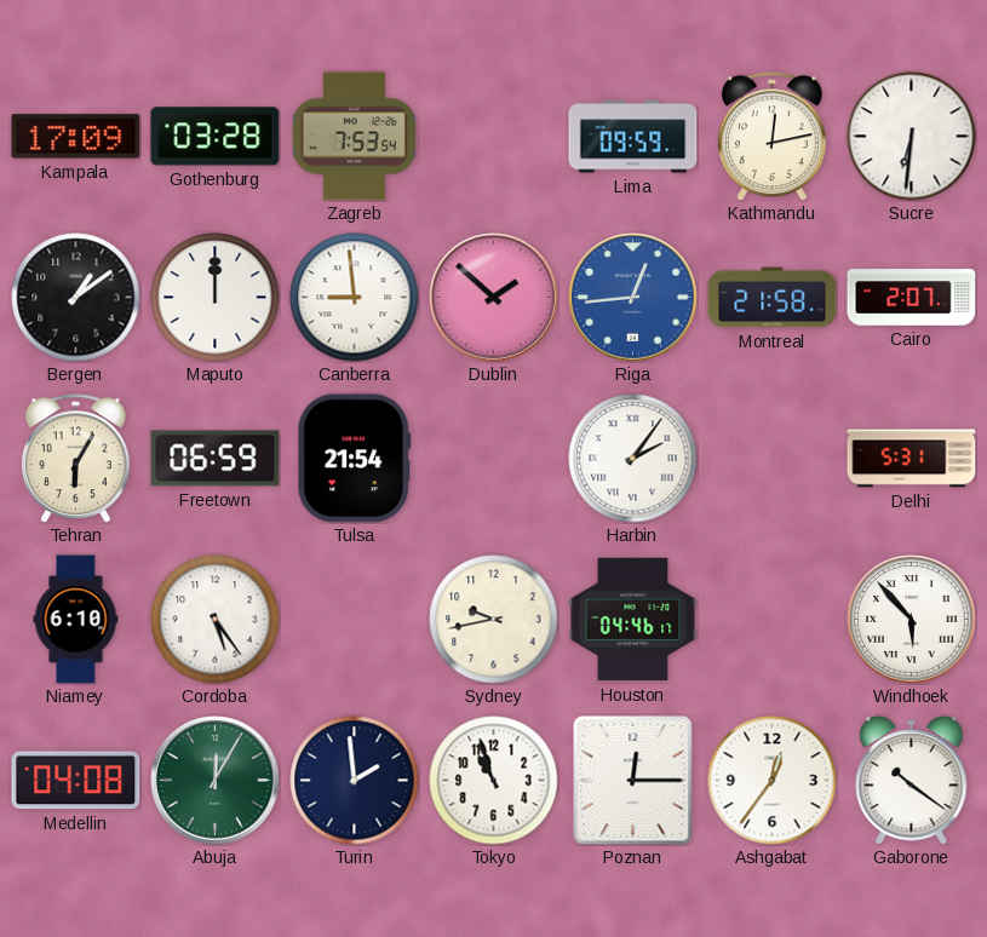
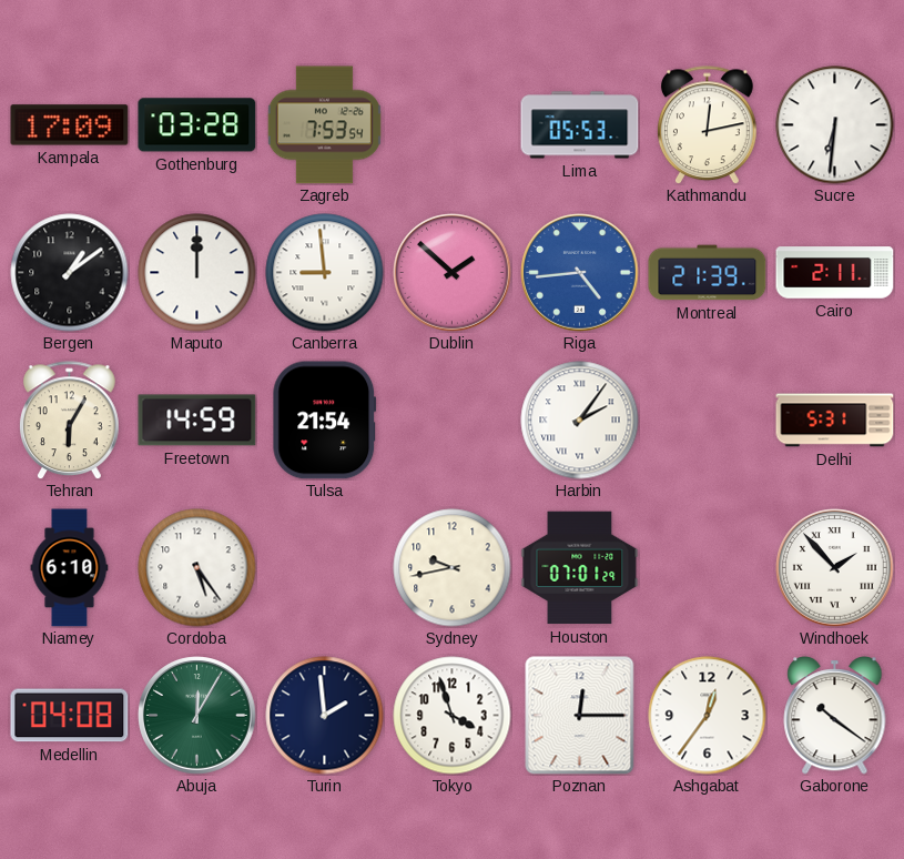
Lima: 09:59 -> 05:53 (580, 125)
Riga: 12:44 -> 4:44 (580, 273)
Montreal: 21:58 -> 21:39 (708, 273)
Cairo: 2:07 -> 2:11 (835, 273)
Freetown: 06:59 -> 14:59 (197, 421)
Houston: 04:46 -> 07:01 (580, 568)
Windhoek: 5:53 -> 1:53 (835, 568)
Tokyo: 10:57 -> 3:57 (453, 716)
